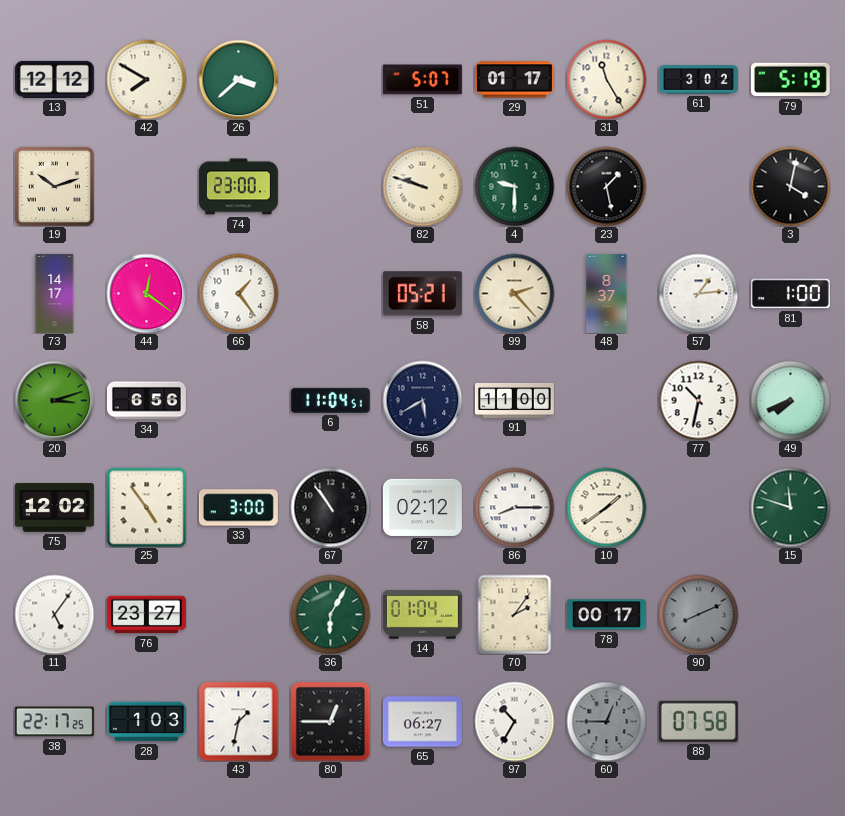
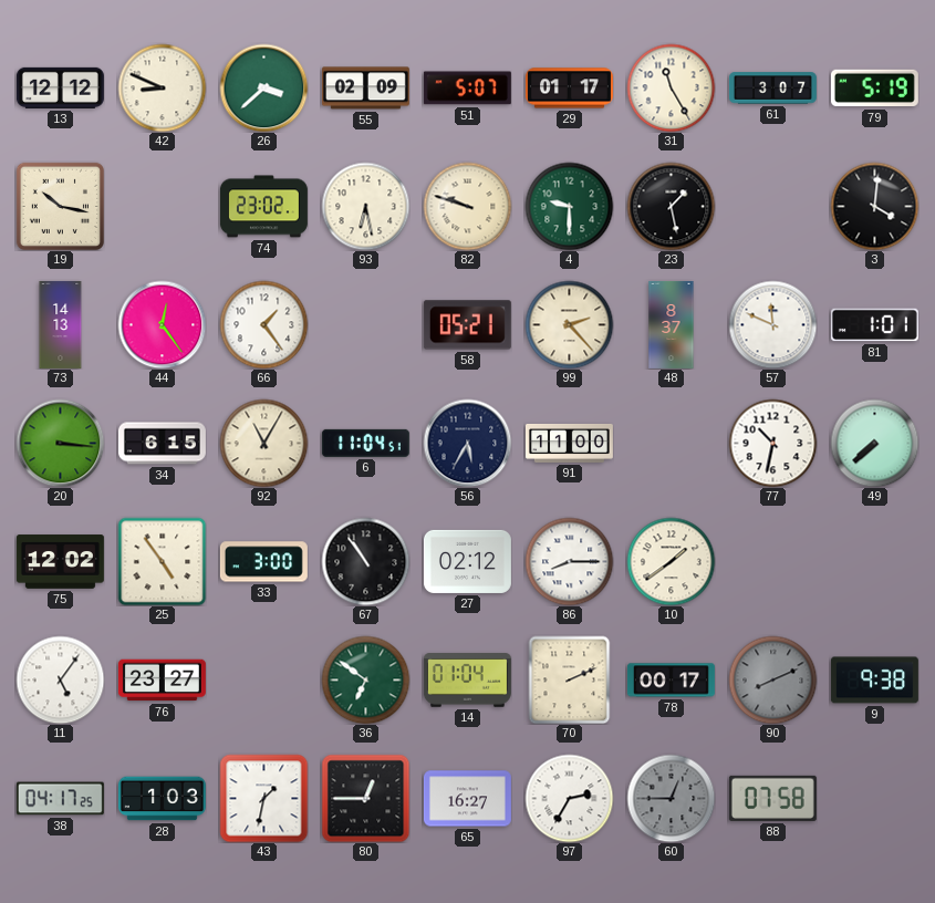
42: 7:50 -> 8:49 (162, 87)
55: none -> 02:09 (365, 89)
61: 3:02 -> 3:07 (772, 89)
19: 10:12 -> 10:17 (60, 206)
74: 23:00 -> 23:02 (263, 207)
93: none -> 6:28 (365, 206)
3: 4:02 -> 4:01 (874, 206)
73: 14:17 -> 14:13 (61, 324)
44: 12:21 -> 12:24 (162, 324)
57: 1:14 -> 11:49 (772, 324)
81: 1:00 -> 1:01 (874, 325)
20: 3:12 -> 3:16 (60, 443)
34: 6:56 -> 6:15 (162, 444)
92: none -> 11:05 (263, 443)
56: 5:40 -> 5:35 (467, 443)
49: 7:41 -> 7:38 (874, 443)
15: 11:48 -> none (790, 507)
36: 6:05 -> 6:51 (365, 679)
70: 2:06 -> 2:11 (570, 679)
9: none -> 9:38 (874, 681)
38: 22:17 -> 04:17 (60, 799)
65: 06:27 -> 16:27 (467, 799)
97: 10:35 -> 2:35 (569, 798)
